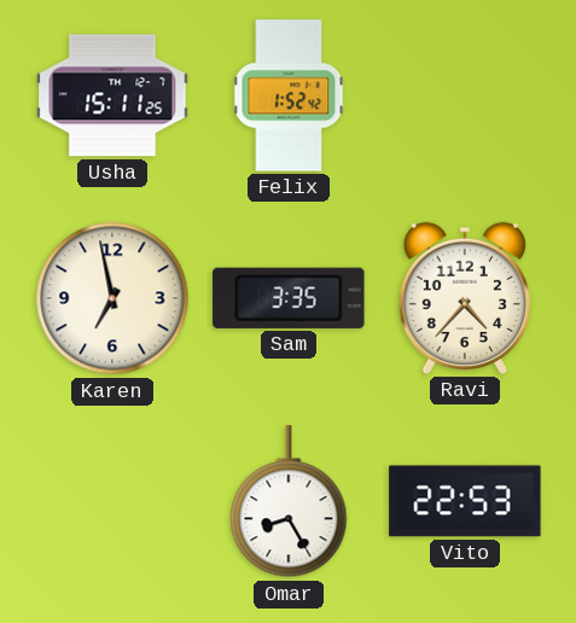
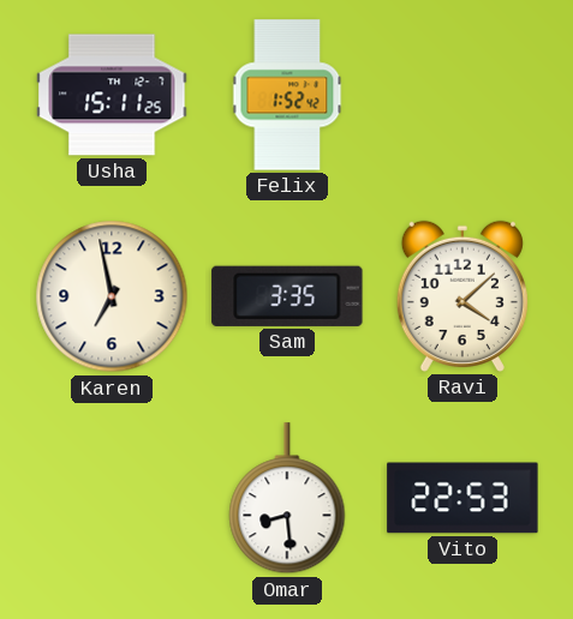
Ravi: 4:37 -> 4:08 (462, 296)
Omar: 8:25 -> 8:29 (287, 499)
